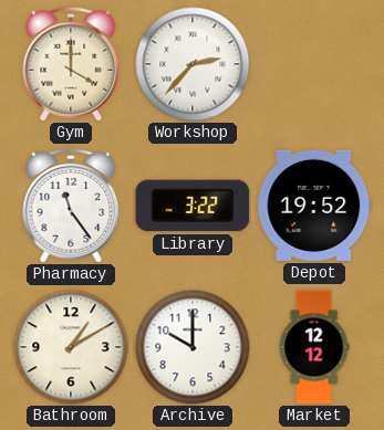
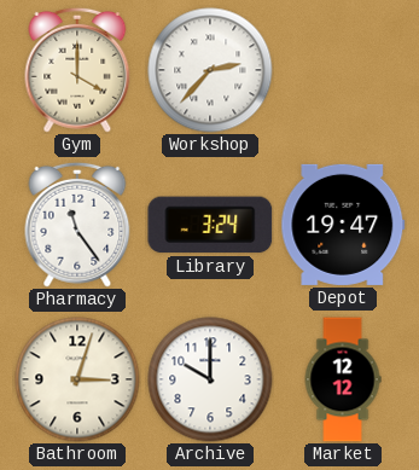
Library: 3:22 -> 3:24 (210, 225)
Depot: 19:52 -> 19:47 (343, 225)
Bathroom: 1:10 -> 3:03 (77, 379)
